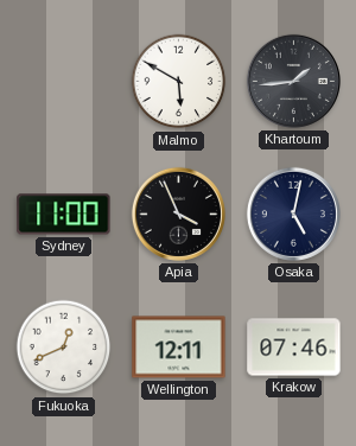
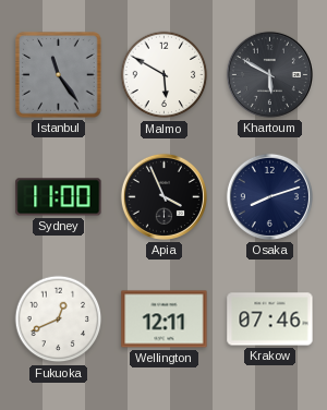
Istanbul: none -> 11:24 (59, 75)
Khartoum: 1:44 -> 5:50 (269, 74)
Osaka: 5:02 -> 8:12 (269, 196)
